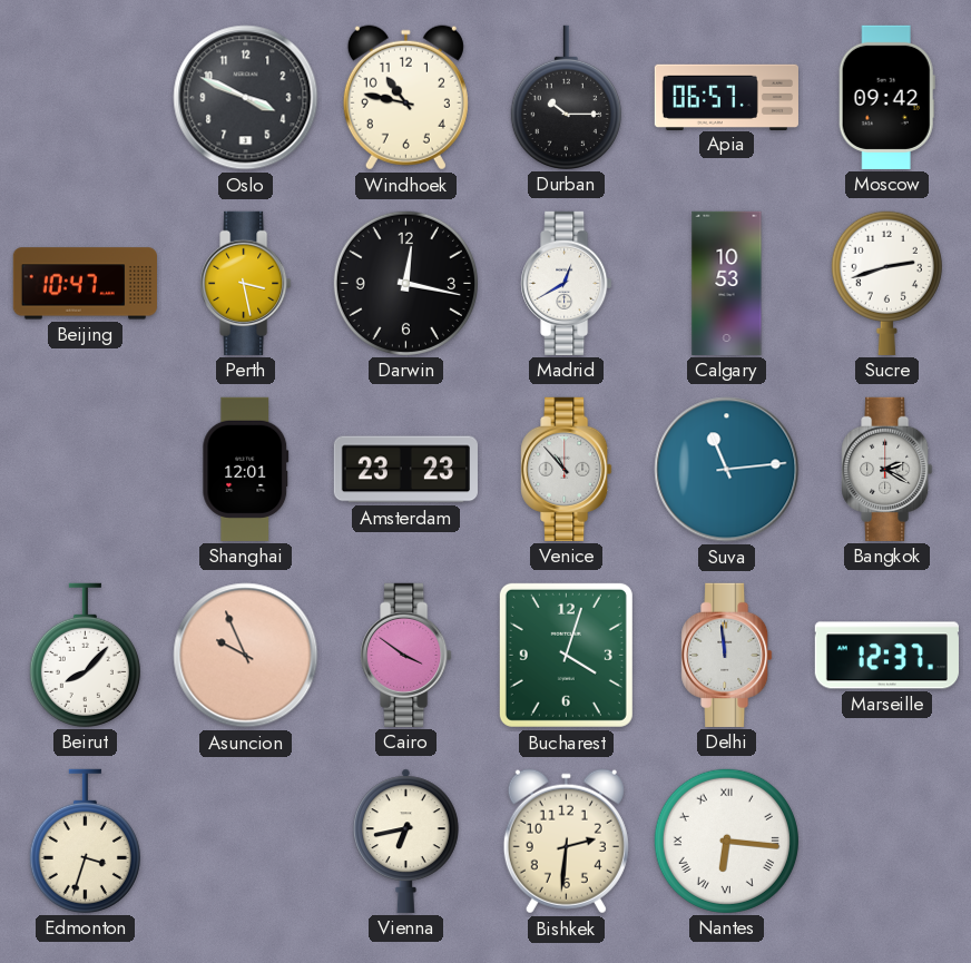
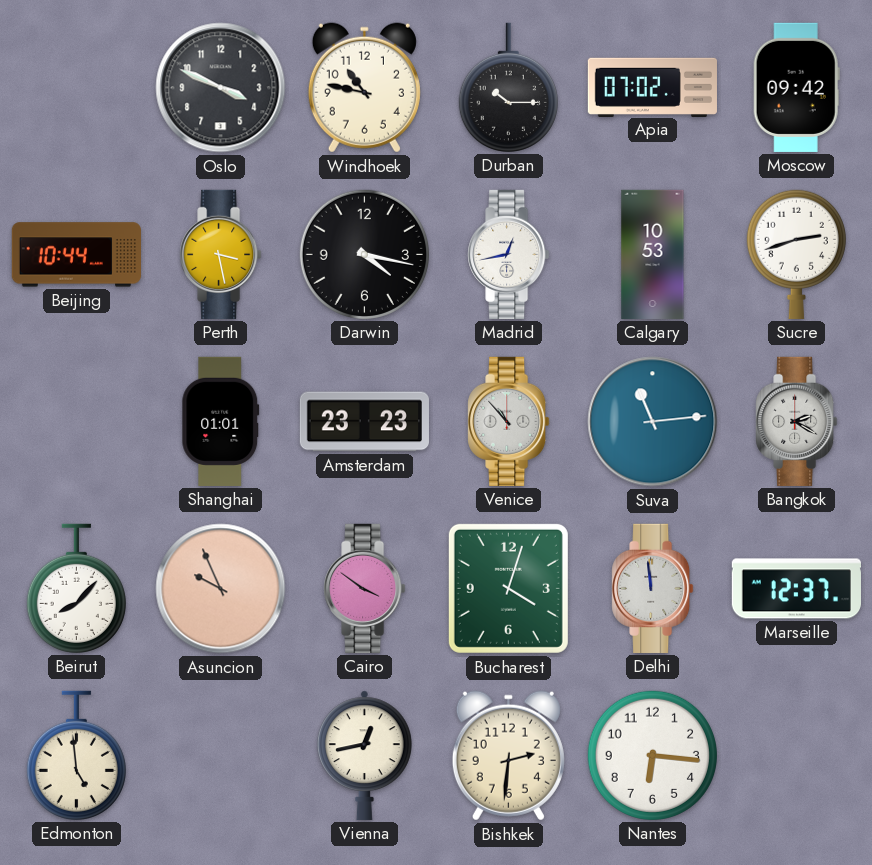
Apia: 06:57 -> 07:02 (652, 87)
Beijing: 10:47 -> 10:44 (76, 255)
Darwin: 12:17 -> 4:17 (364, 254)
Madrid: 12:40 -> 12:43 (509, 254)
Shanghai: 12:01 -> 01:01 (221, 421)
Edmonton: 3:33 -> 4:59 (76, 755)
Vienna: 6:43 -> 12:43 (364, 755)
Nantes numerals: Roman -> Arabic (652, 755)
